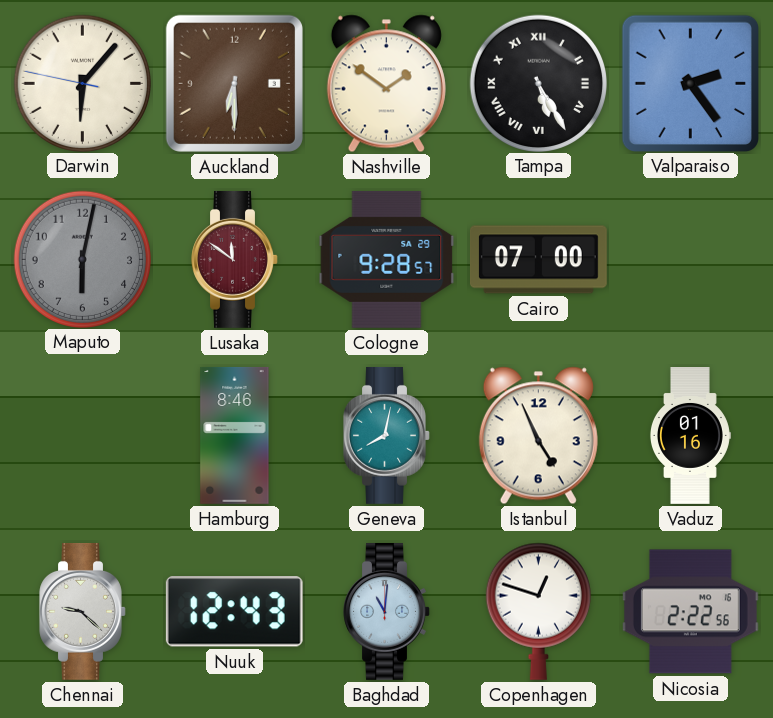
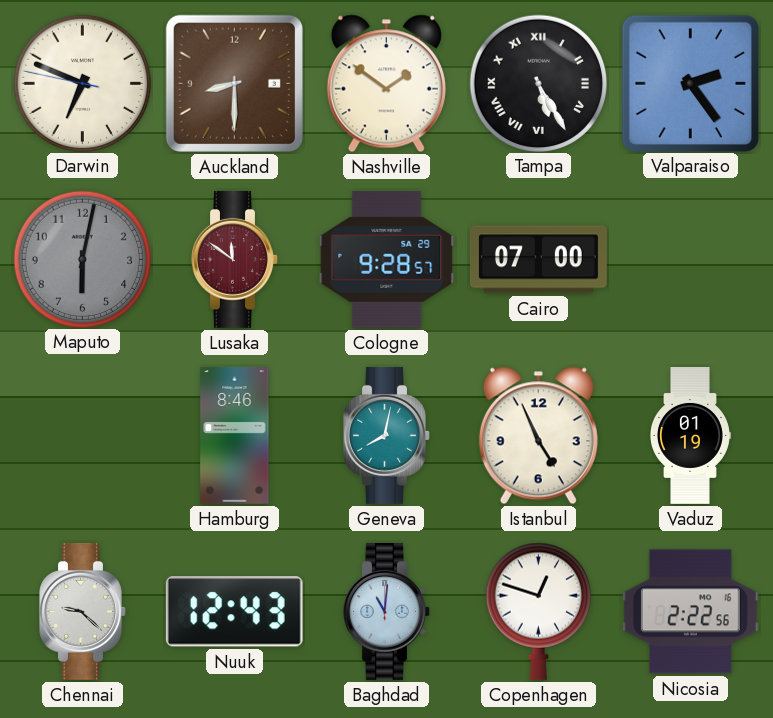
Darwin: 6:06 -> 6:48 (82, 83)
Auckland: 6:30 -> 8:30 (234, 83)
Vaduz: 01:16 -> 01:19 (690, 436)
